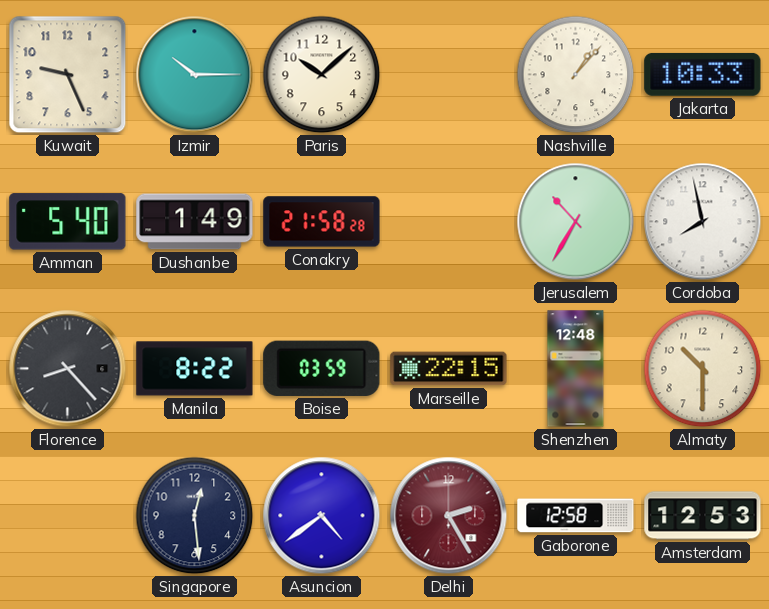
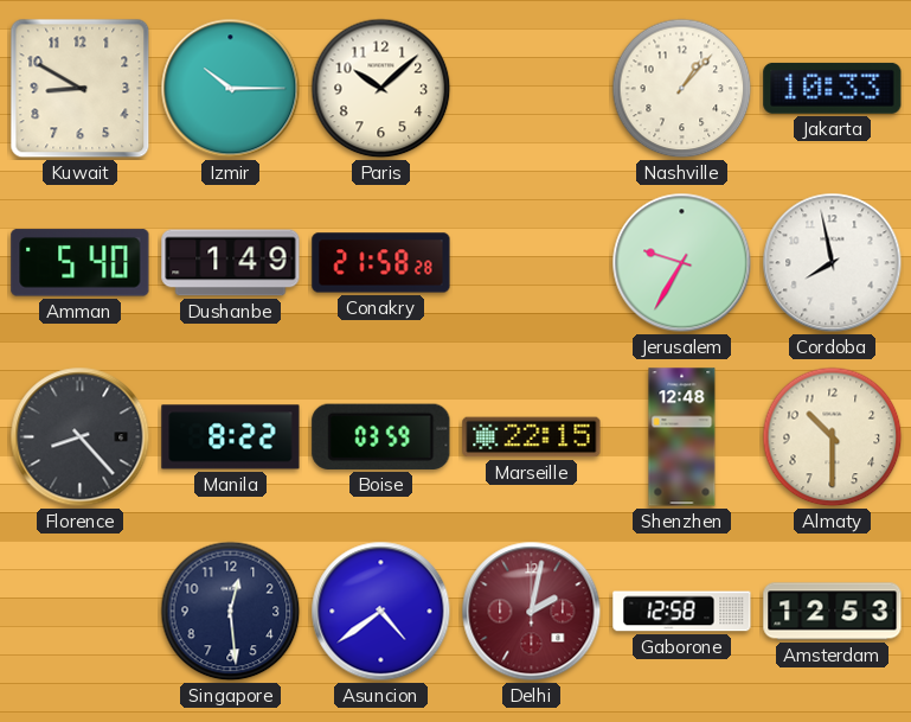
Kuwait: 9:26 -> 8:50 (81, 89)
Jerusalem: 10:35 -> 9:35 (682, 263)
Delhi: 2:25 -> 2:02 (532, 612)
